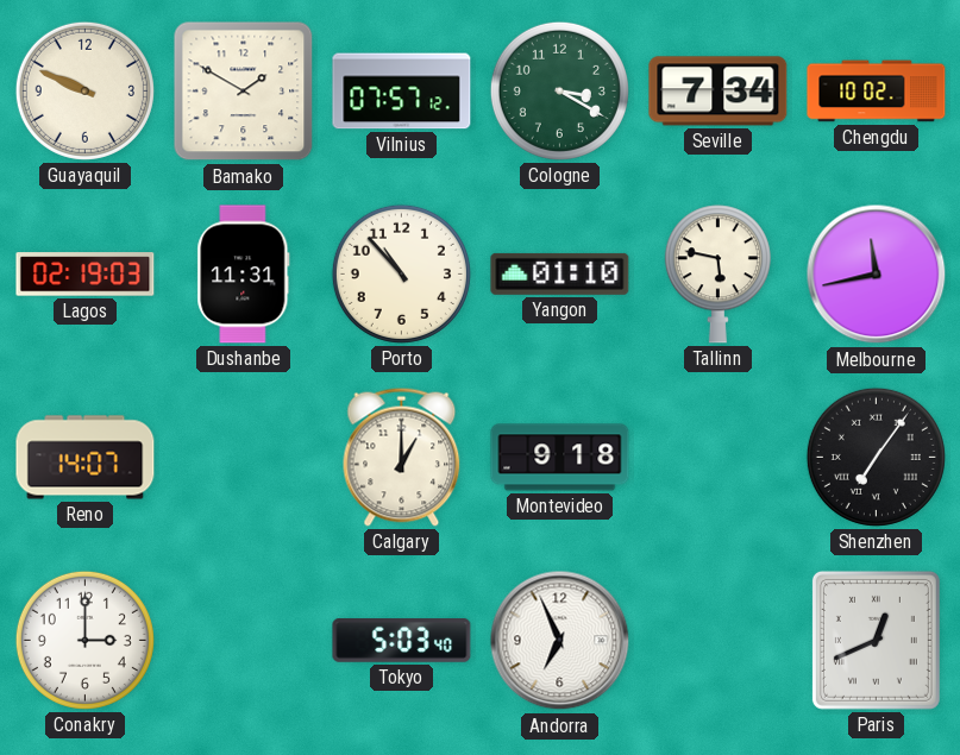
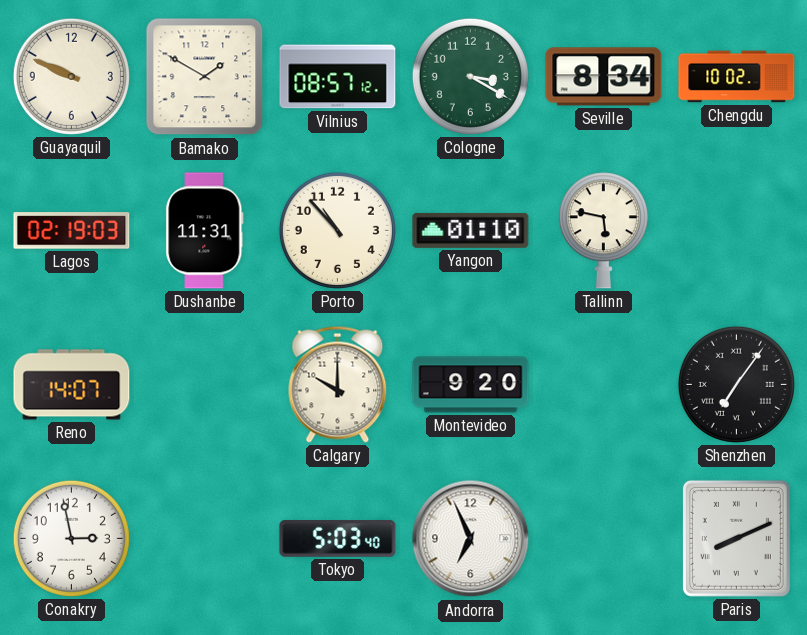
Vilnius: 07:57 -> 08:57 (338, 77)
Seville: 7:34 -> 8:34 (604, 77)
Melbourne: 11:43 -> none (877, 275)
Calgary: 1:00 -> 10:00 (338, 384)
Montevideo: 9:18 -> 9:20 (471, 385)
Conakry: 3:00 -> 2:58 (71, 538)
Paris: 12:41 -> 8:11 (736, 538)
